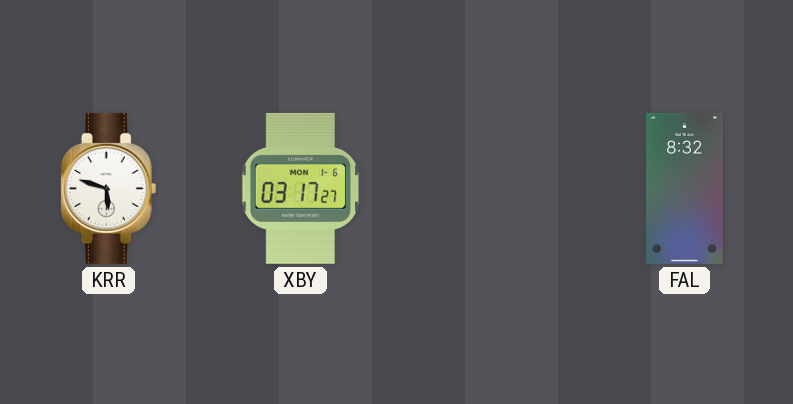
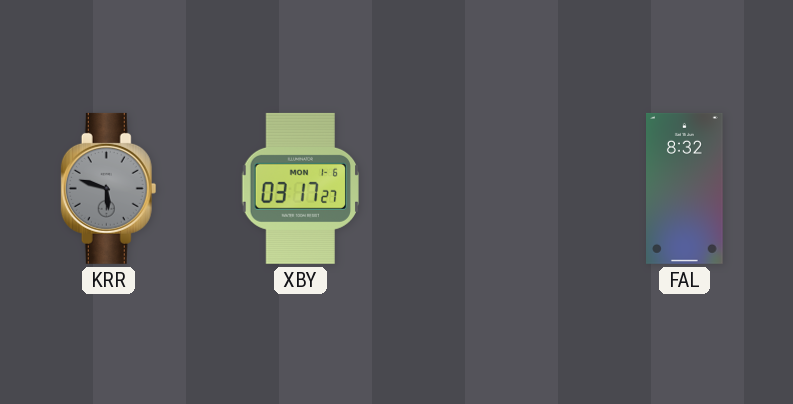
KRR dial: white -> grey (109, 188)
